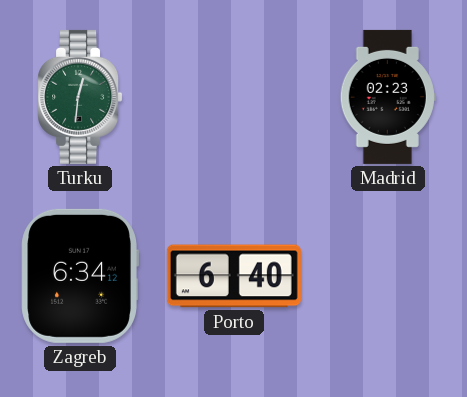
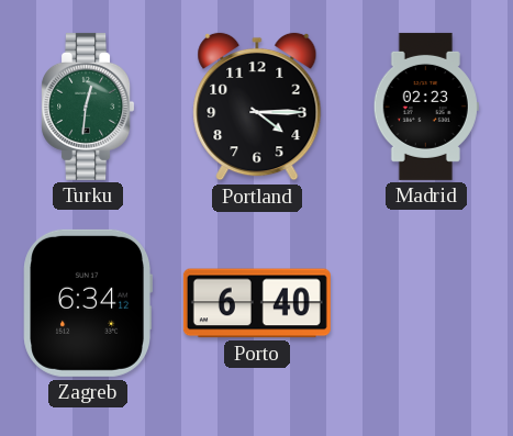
Portland: none -> 4:15 (257, 107)
